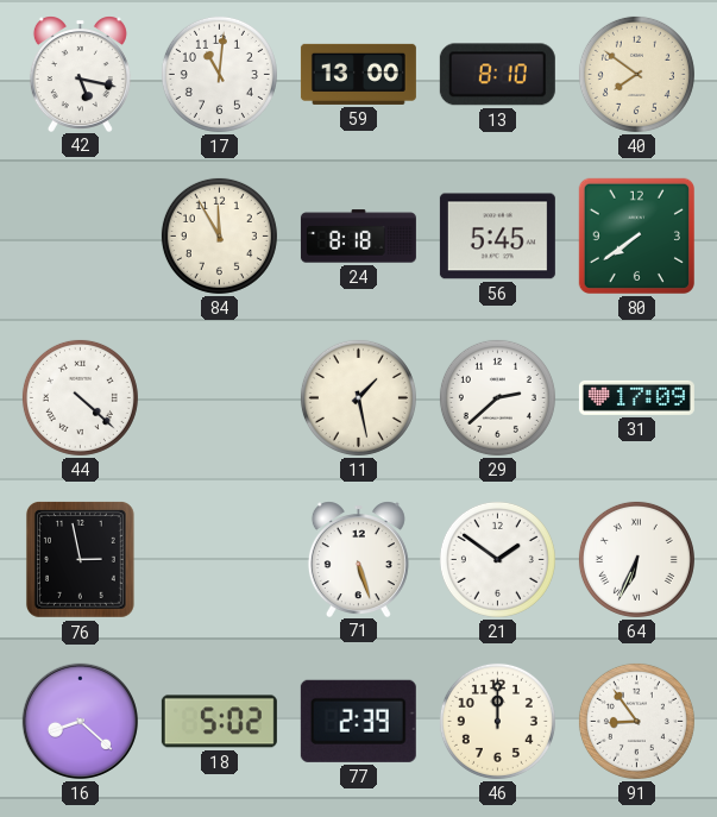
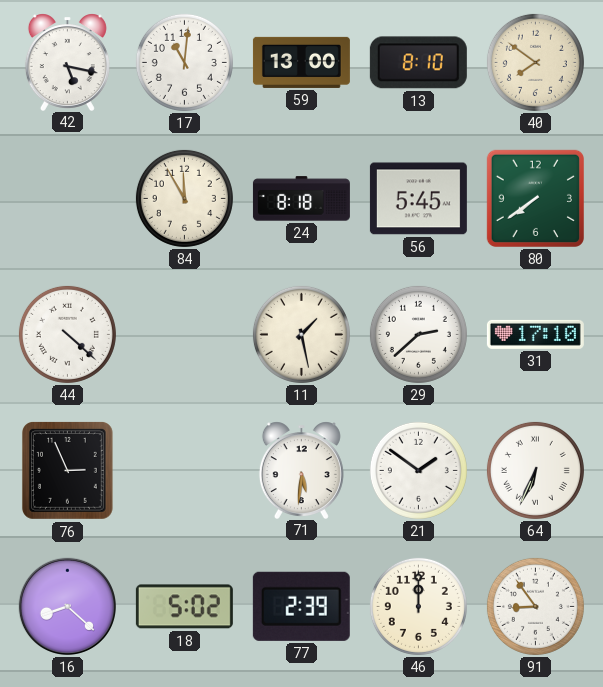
31: 17:09 -> 17:10 (535, 334)
76: 2:58 -> 2:56 (67, 471)
71: 5:27 -> 5:31 (301, 470)
